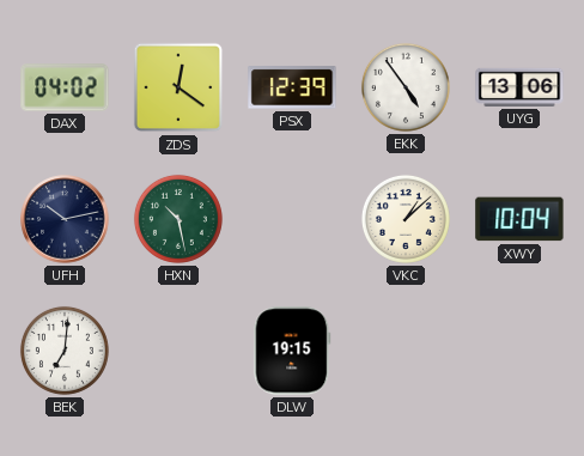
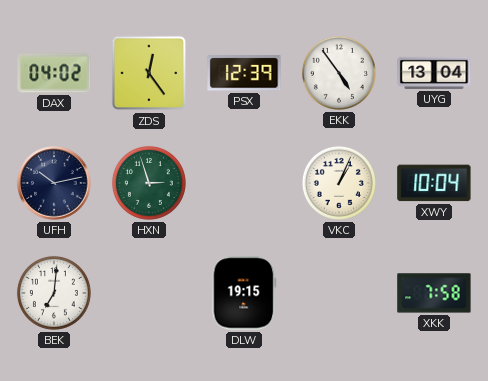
ZDS: 12:21 -> 12:24 (149, 73)
UYG: 13:06 -> 13:04 (434, 73)
HXN: 10:28 -> 2:57 (149, 183)
VKC: 1:08 -> 1:04 (339, 183)
XKK: none -> 7:58 (434, 293)
